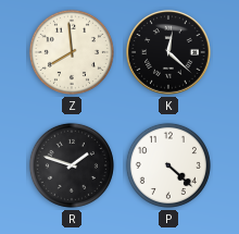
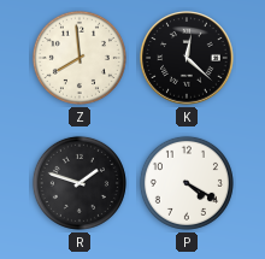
P: 4:22 -> 4:20 (187, 183)
